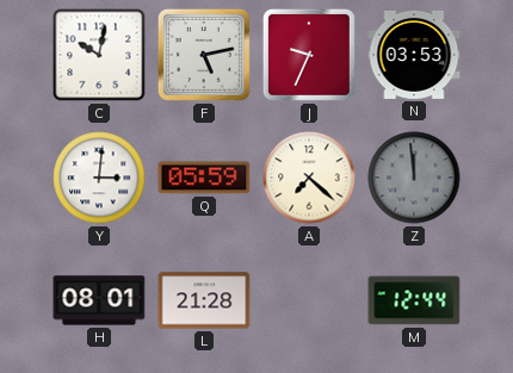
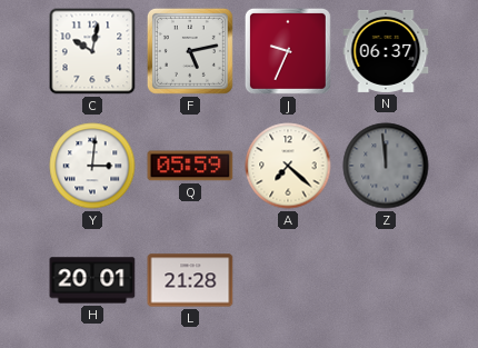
N: 03:53 -> 06:37 (386, 51)
H: 08:01 -> 20:01 (92, 280)
M: 12:44 -> none (414, 300)
